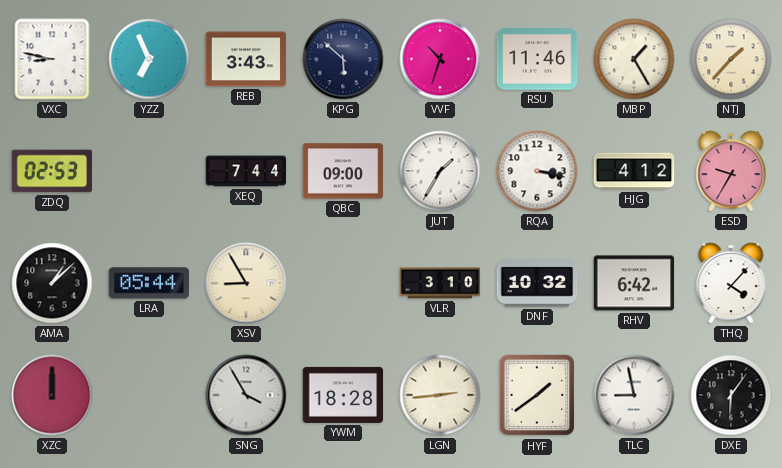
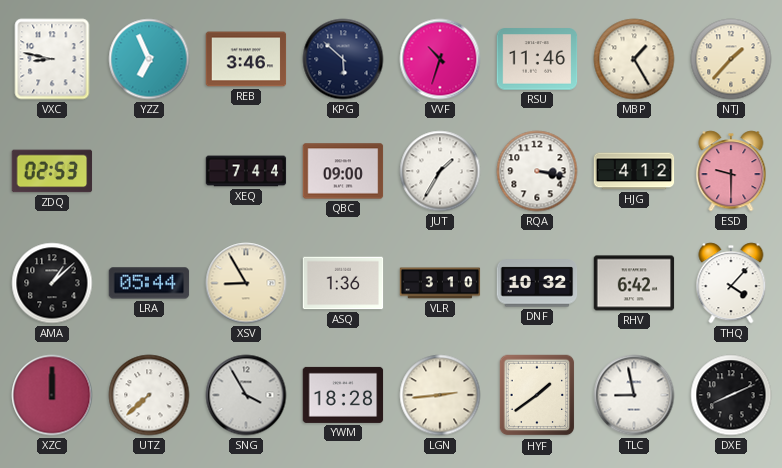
REB: 3:43 -> 3:46 (246, 59)
ESD: 9:35 -> 9:30 (731, 171)
ASQ: none -> 1:36 (343, 283)
UTZ: none -> 7:38 (149, 395)
DXE: 6:06 -> 8:11 (731, 395)
